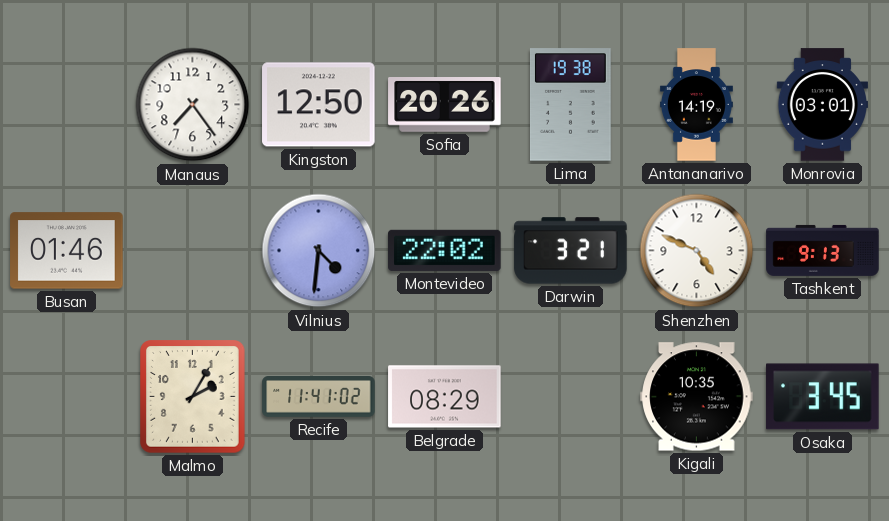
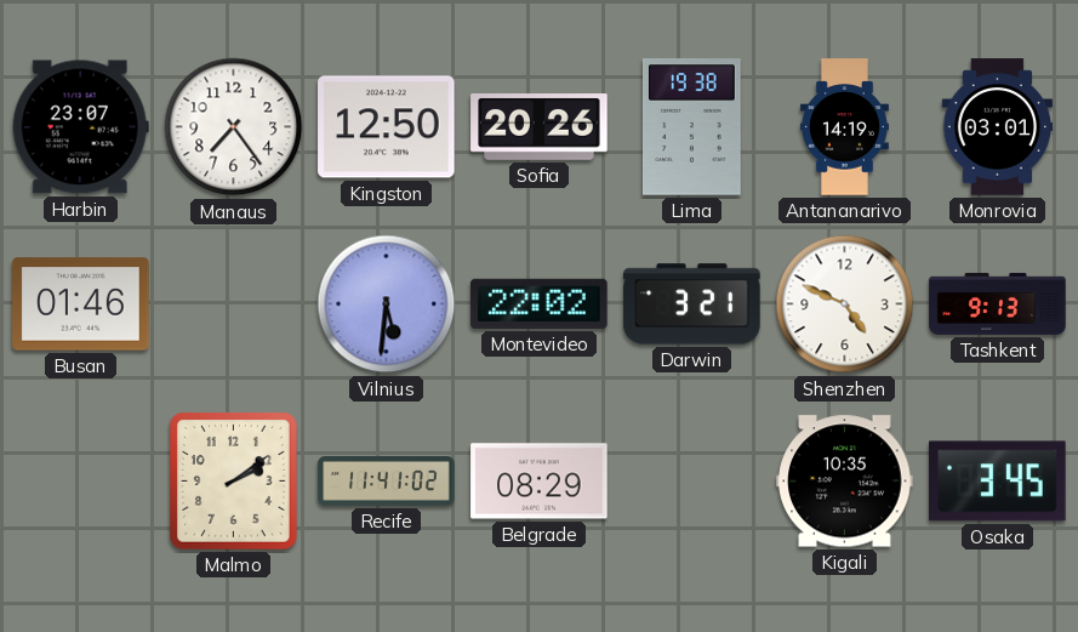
Harbin: none -> 23:07 (80, 127)
Vilnius: 4:31 -> 5:31 (387, 304)
Malmo: 2:05 -> 2:09 (234, 482)
